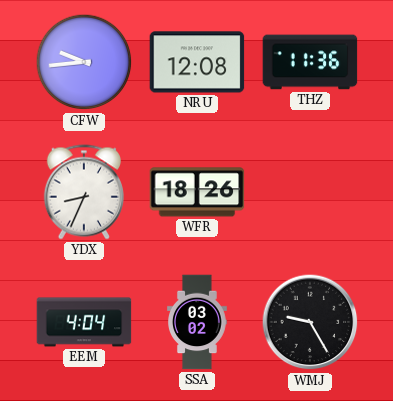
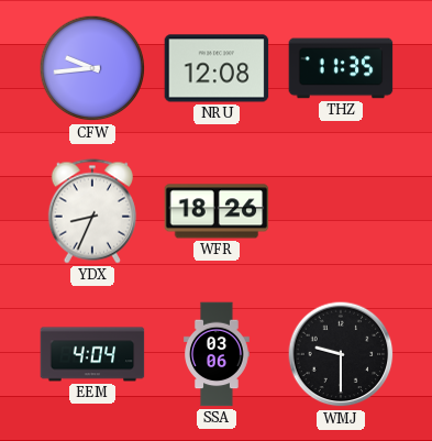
THZ: 11:36 -> 11:35 (341, 68)
SSA: 03:02 -> 03:06 (218, 354)
WMJ: 9:25 -> 9:30 (341, 354)
